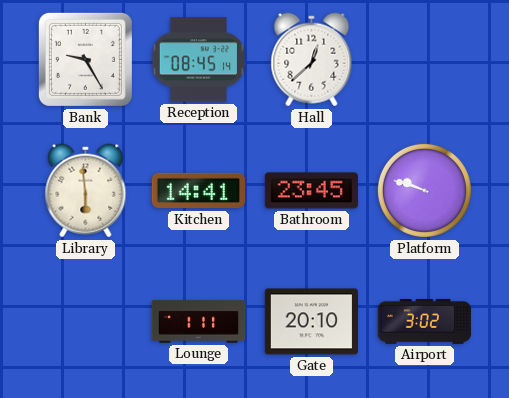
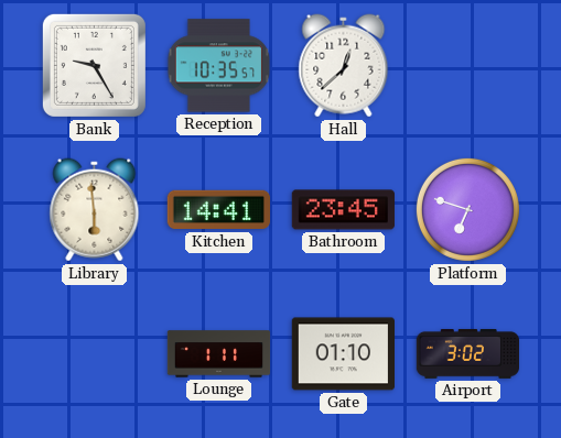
Reception: 08:45 -> 10:35 (218, 66)
Platform: 9:48 -> 6:48 (467, 209)
Gate: 20:10 -> 01:10 (343, 354)
